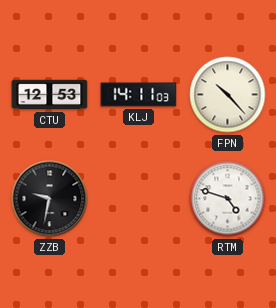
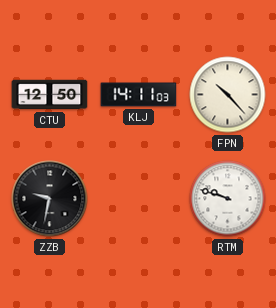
CTU: 12:53 -> 12:50 (50, 95)
RTM: 4:48 -> 9:48 (228, 199)
